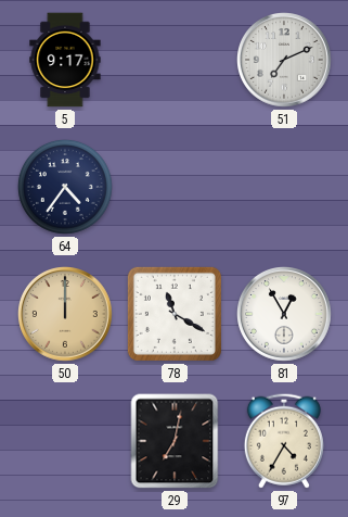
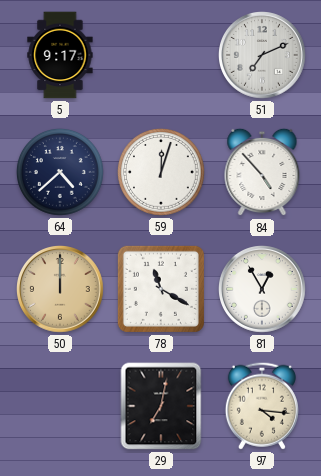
64: 4:36 -> 4:38 (60, 172)
59: none -> 12:03 (161, 172)
84: none -> 4:53 (262, 172)
97: 4:35 -> 4:16 (262, 406)
